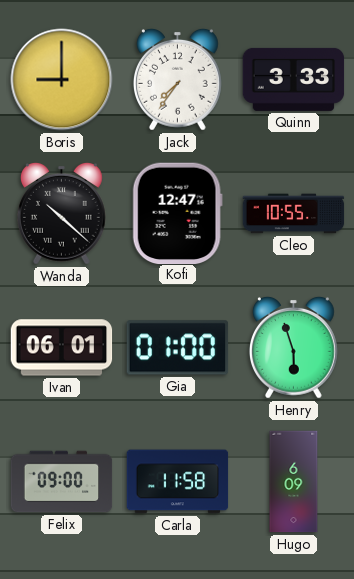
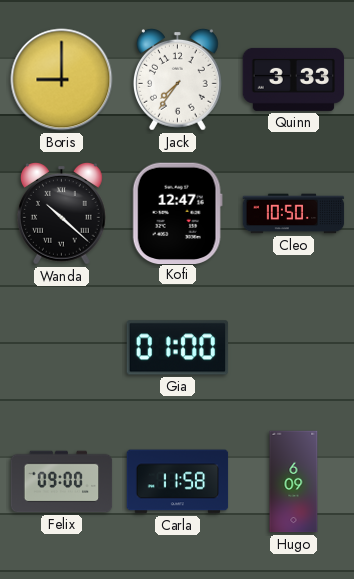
Cleo: 10:55 -> 10:50 (294, 214)
Ivan: 06:01 -> none (62, 348)
Henry: 5:57 -> none (294, 347)
